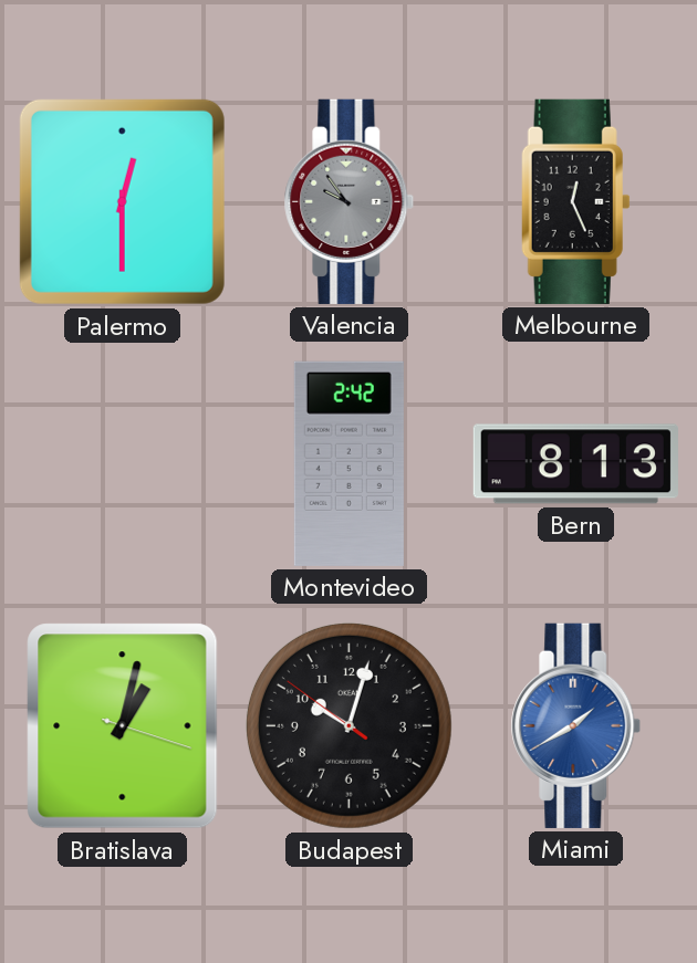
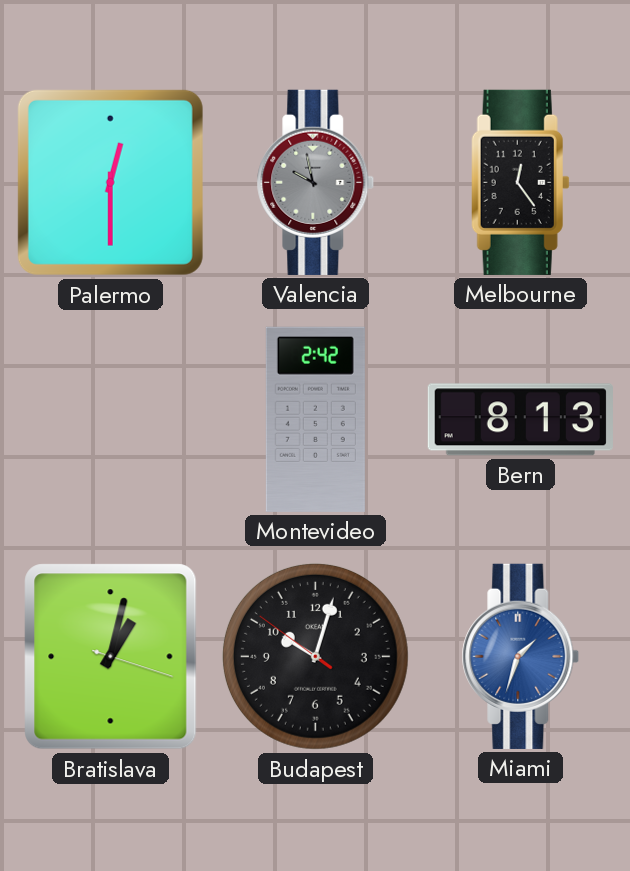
Valencia: 9:54 -> 9:58 (316, 182)
Melbourne: 12:26 -> 12:24 (520, 182)
Miami: 1:40 -> 1:33 (521, 656)
